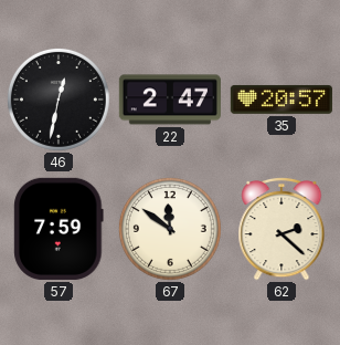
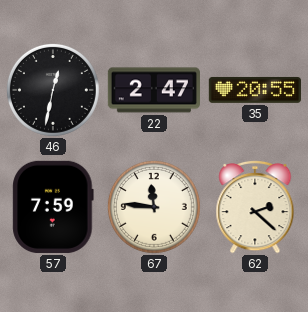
35: 20:57 -> 20:55 (254, 90)
67: 11:51 -> 11:46 (154, 207)
